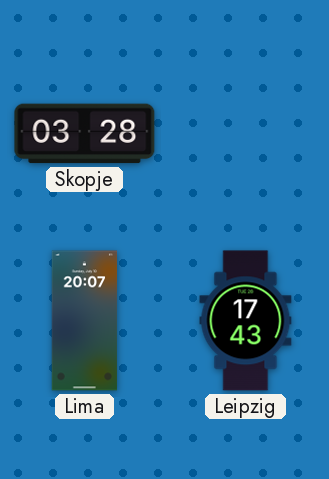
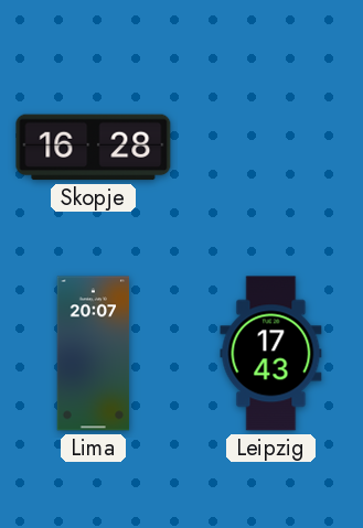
Skopje: 03:28 -> 16:28 (94, 148)
